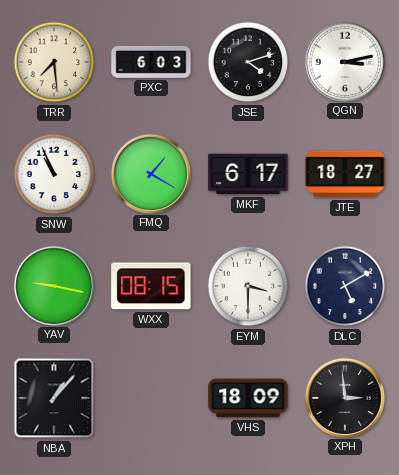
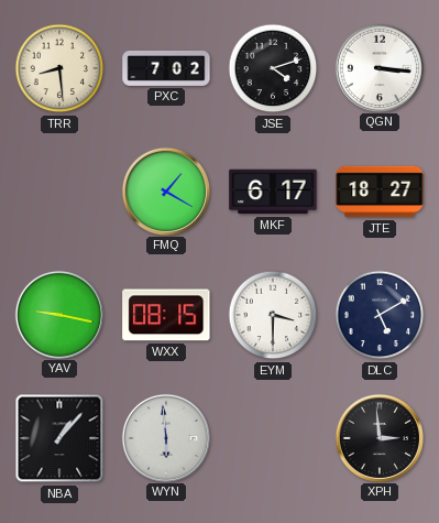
TRR: 7:29 -> 8:29 (59, 68)
PXC: 6:03 -> 7:02 (166, 68)
QGN: 3:13 -> 3:16 (378, 67)
SNW: 10:56 -> none (54, 174)
WYN: none -> 5:59 (165, 437)
VHS: 18:09 -> none (248, 398)
